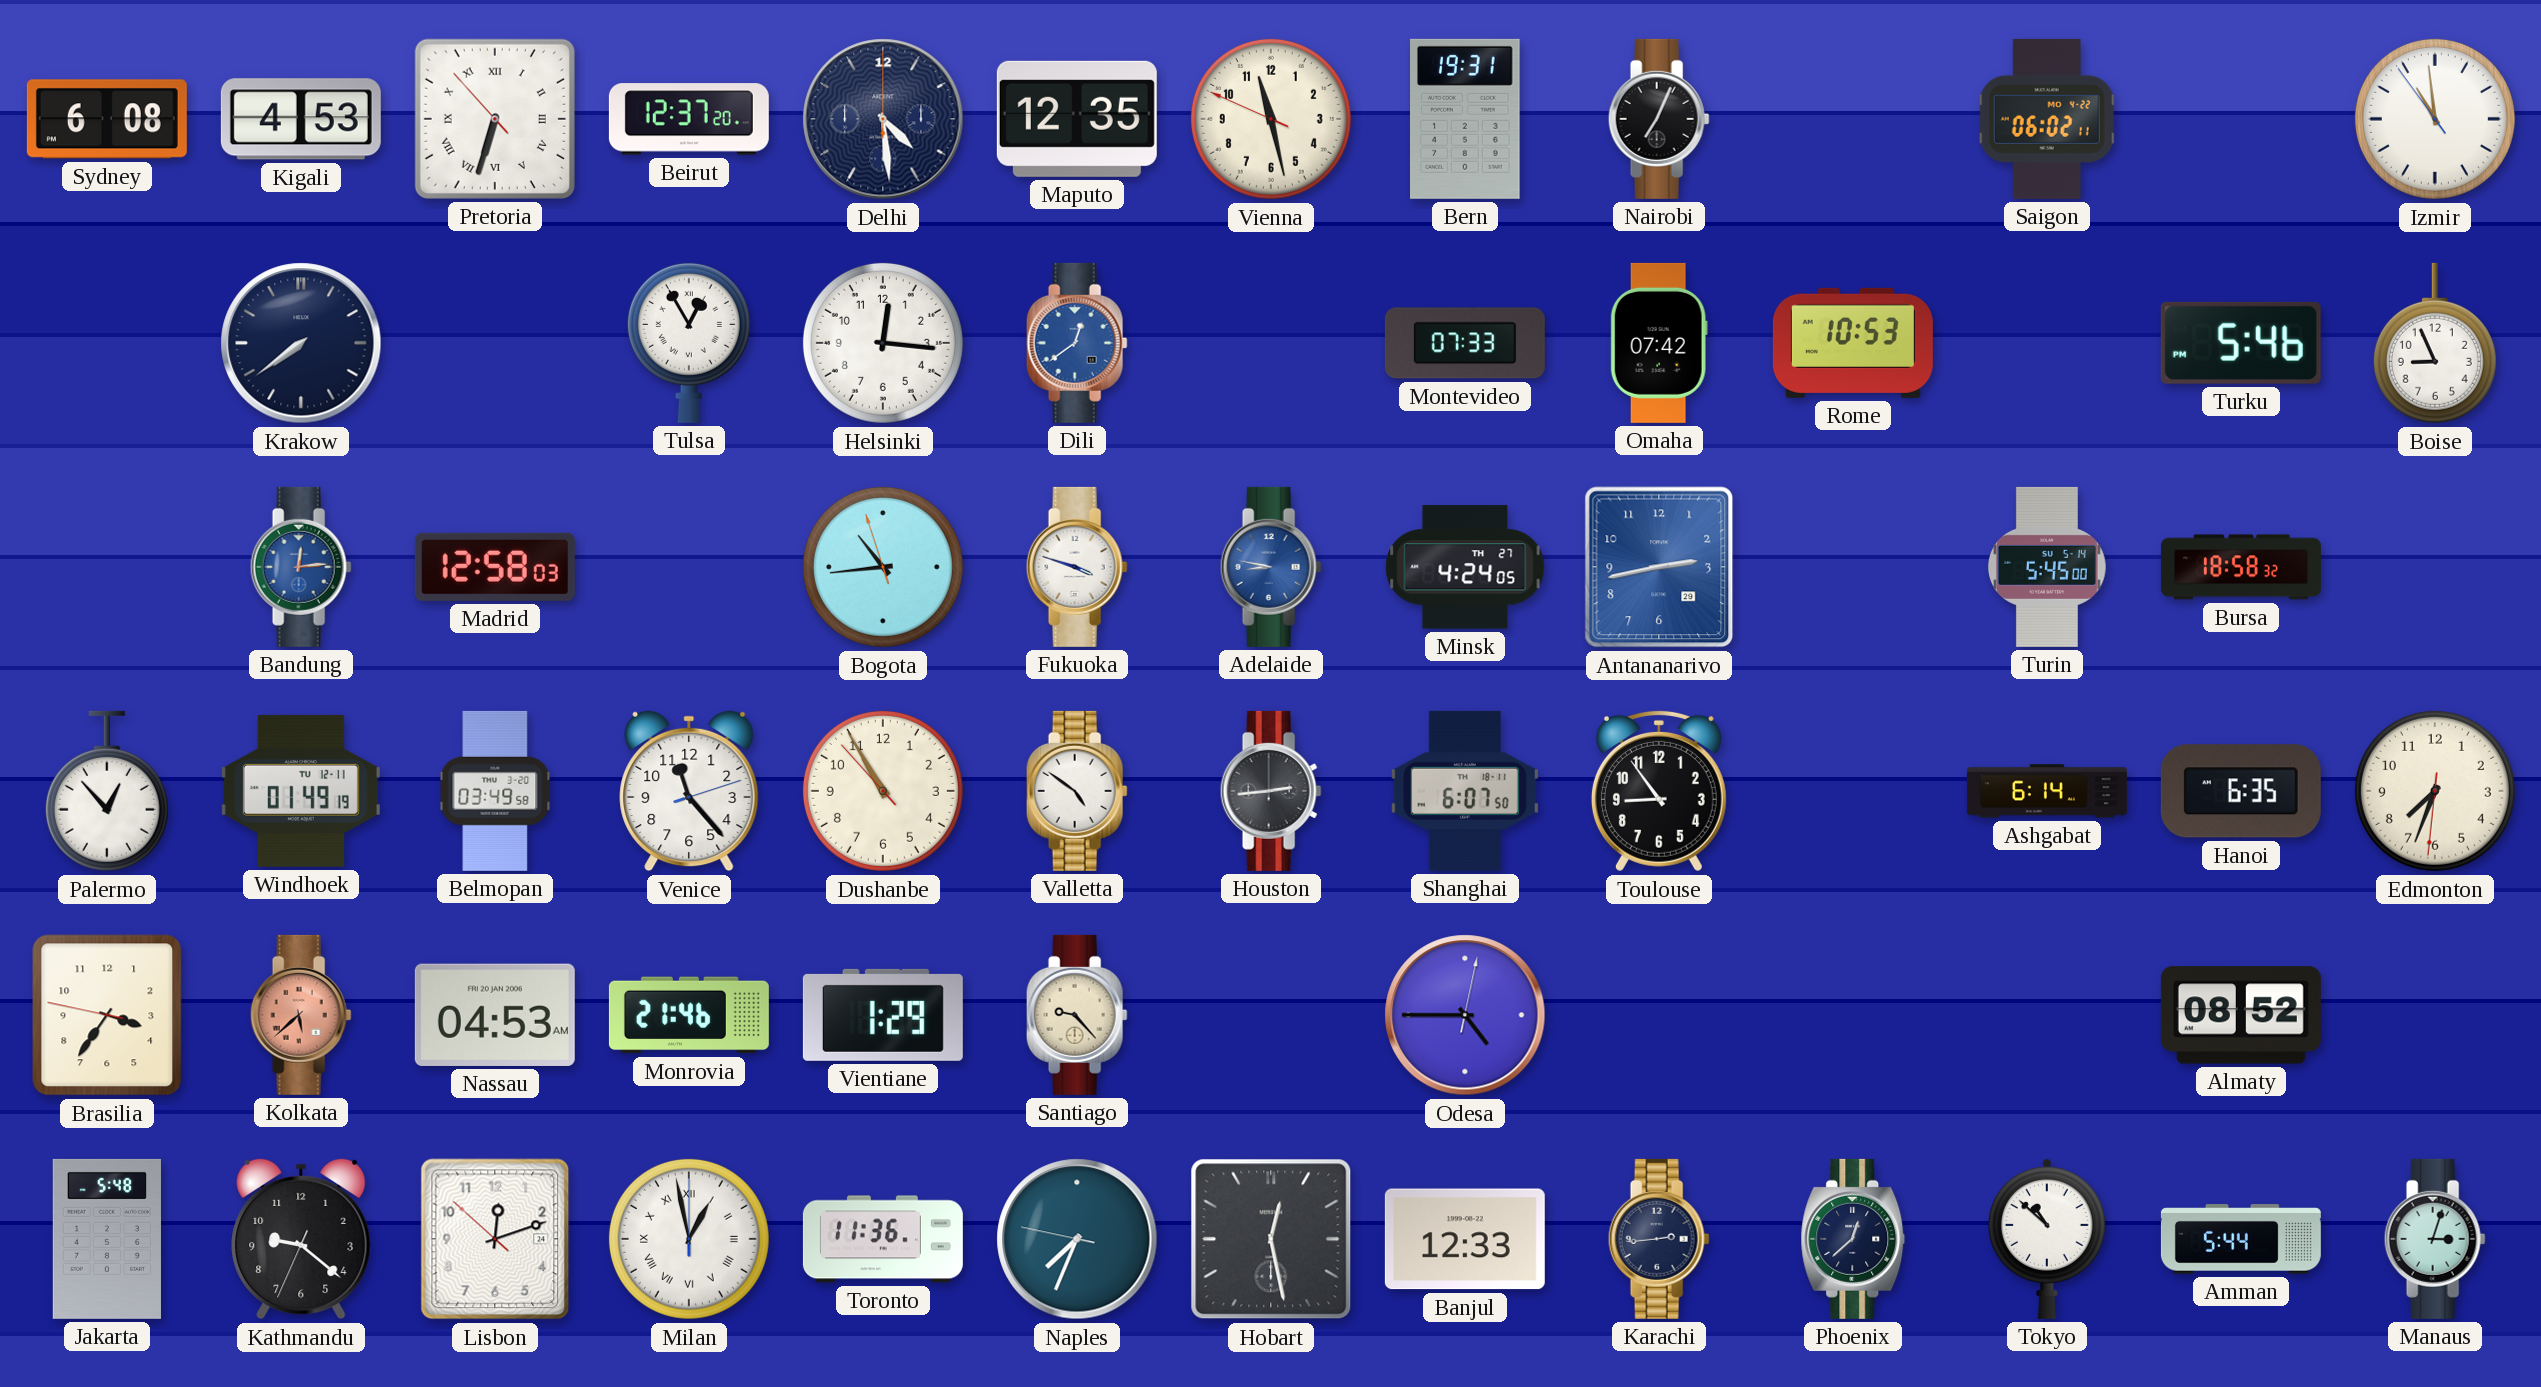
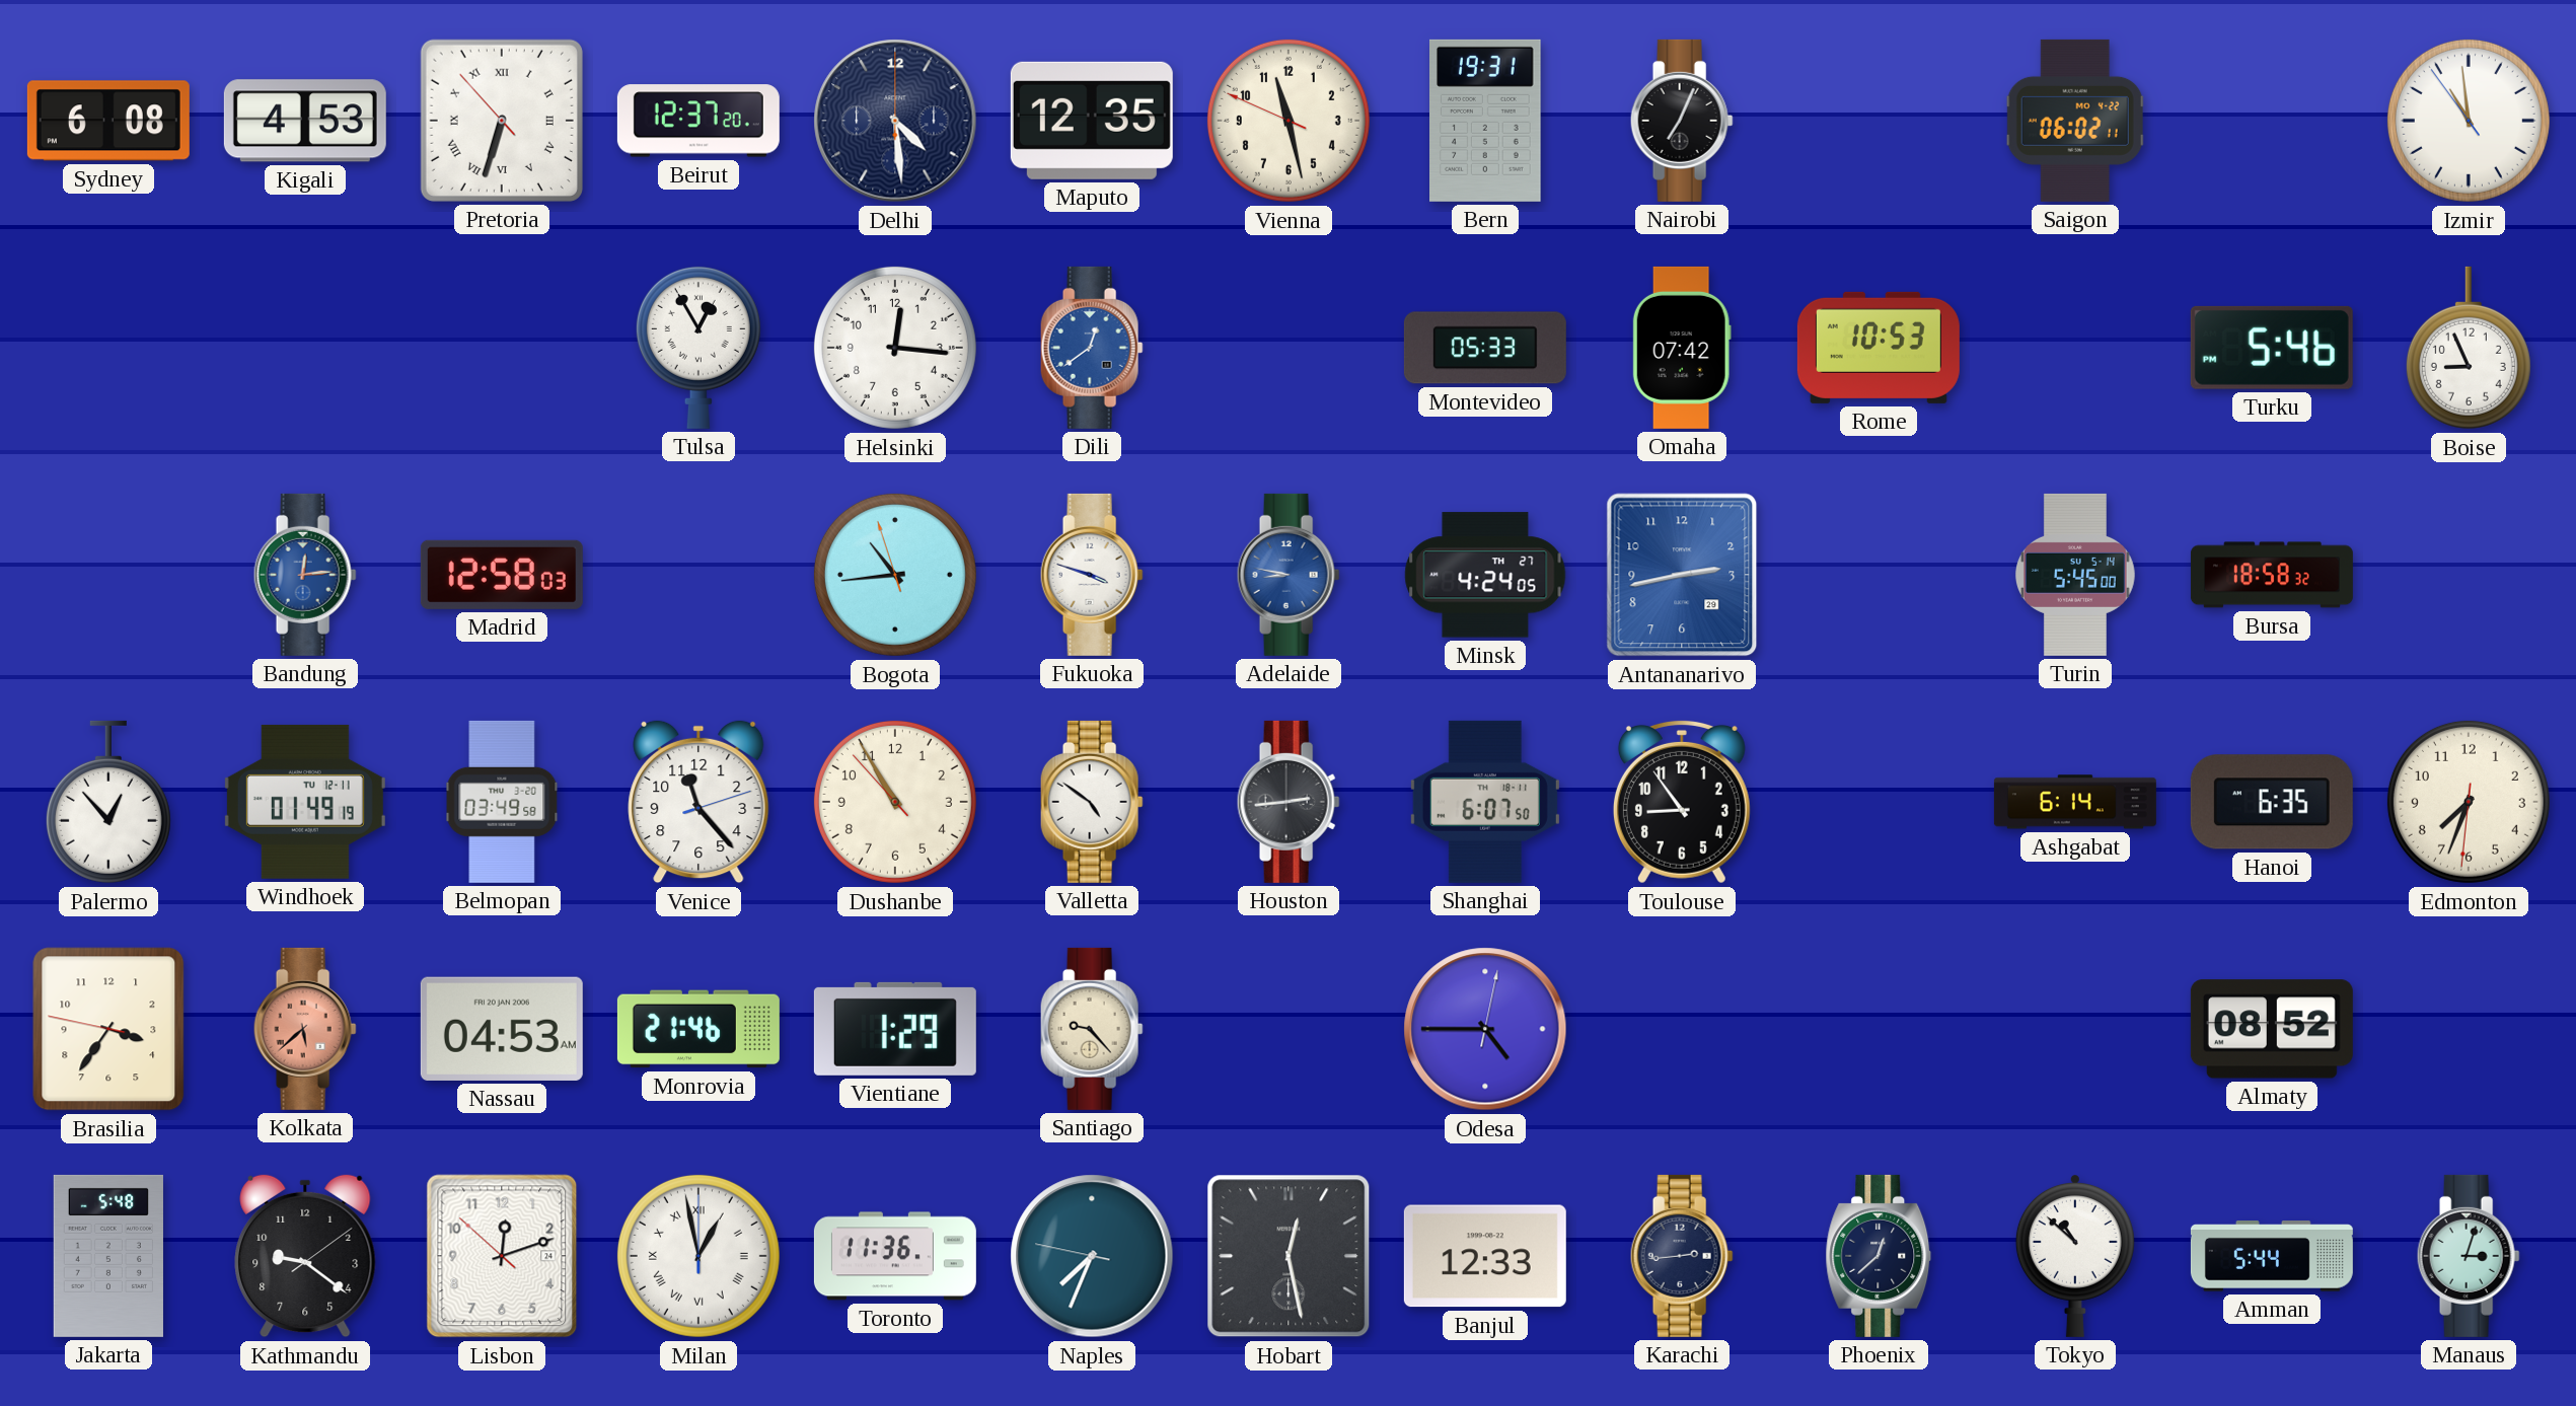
Krakow: 7:39 -> none (301, 343)
Montevideo: 07:33 -> 05:33 (1485, 348)
Kathmandu: 9:21:34 -> 9:21:09 (305, 1256)
